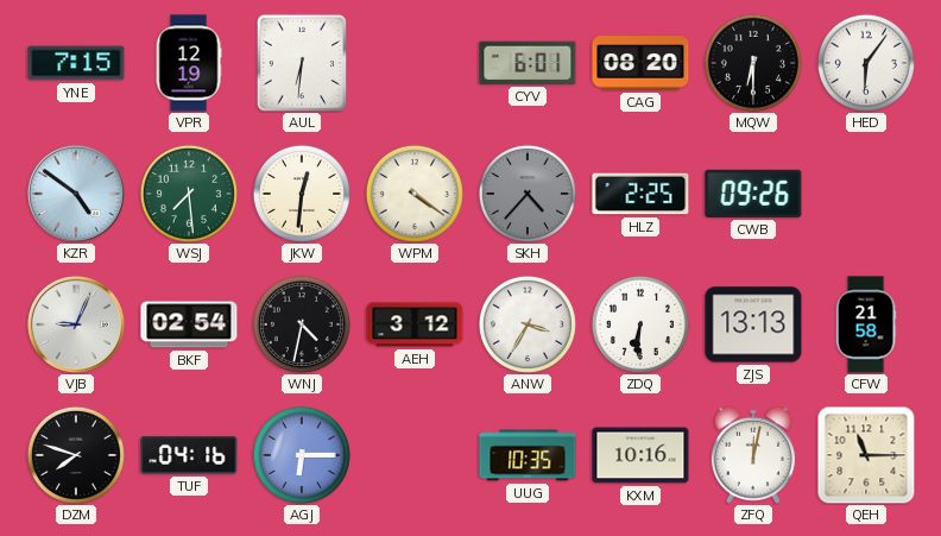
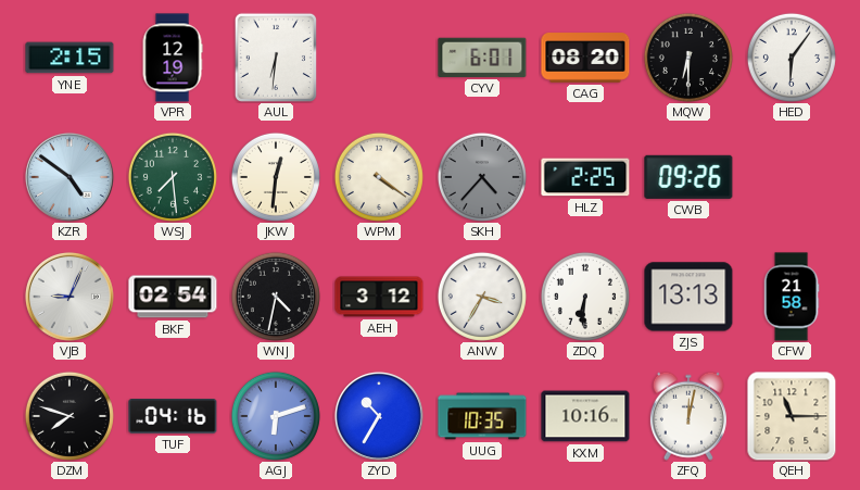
YNE: 7:15 -> 2:15 (69, 58)
AGJ: 6:15 -> 6:12 (276, 416)
ZYD: none -> 10:35 (379, 416)
